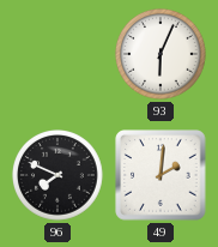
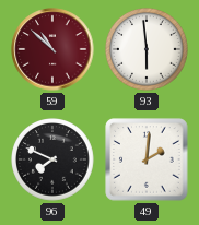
59: none -> 10:52 (52, 49)
93: 6:04 -> 5:59 (148, 50)
